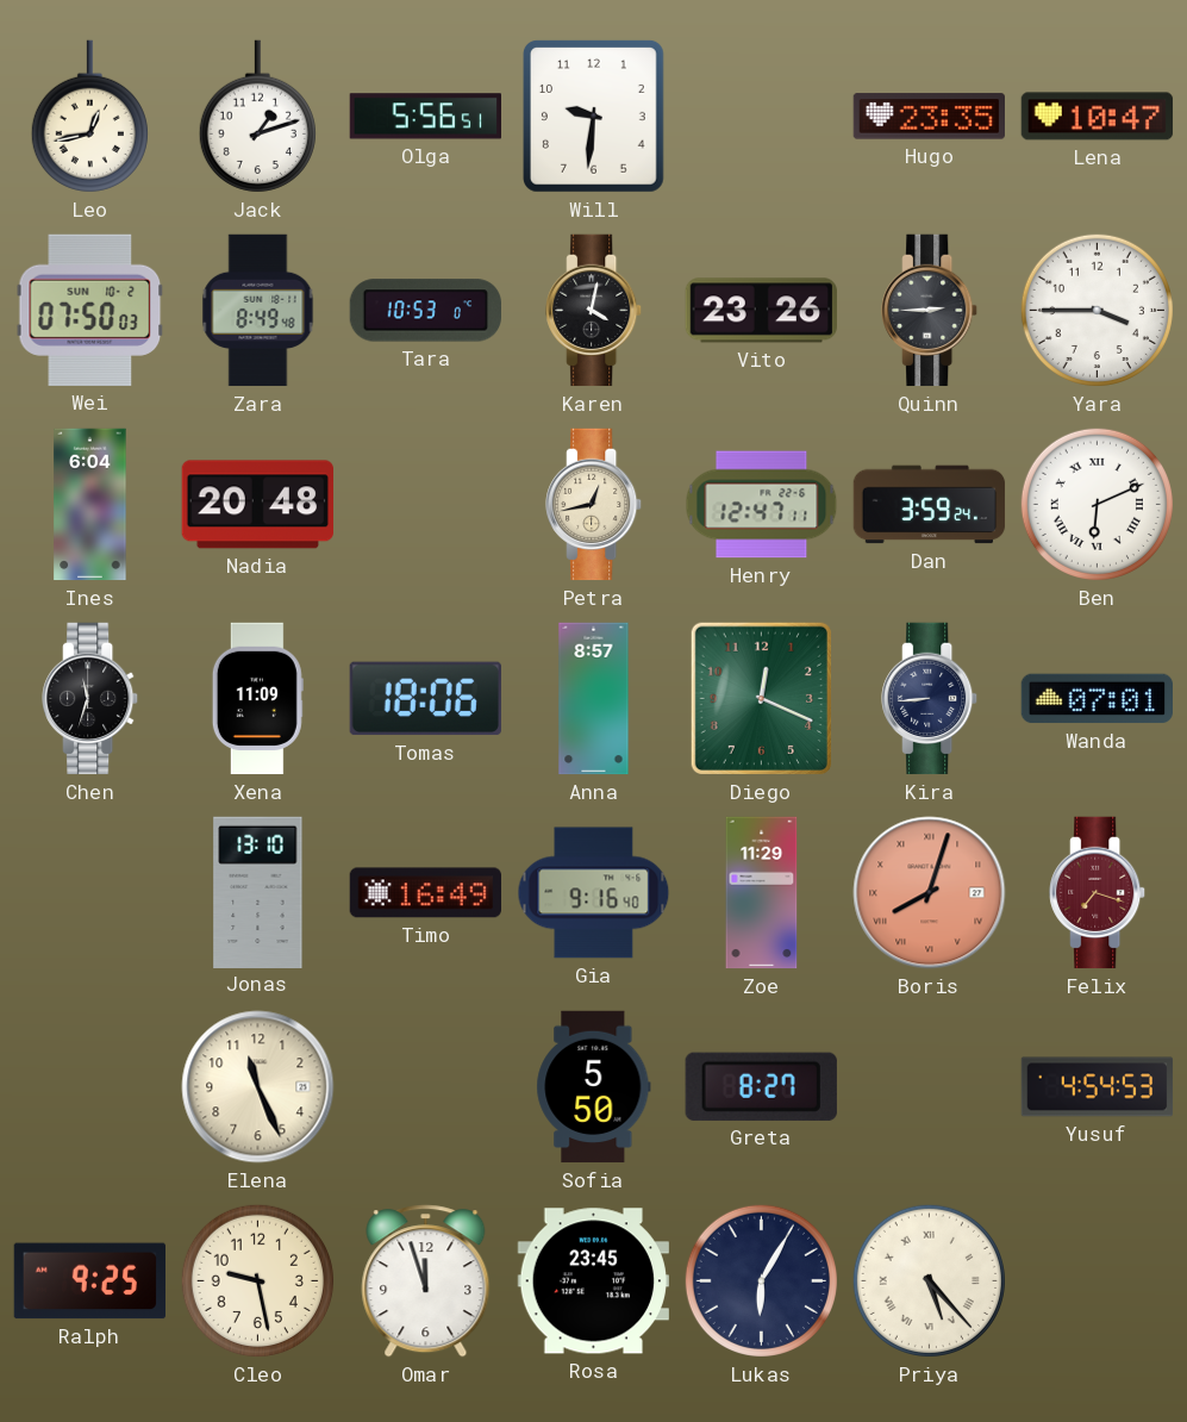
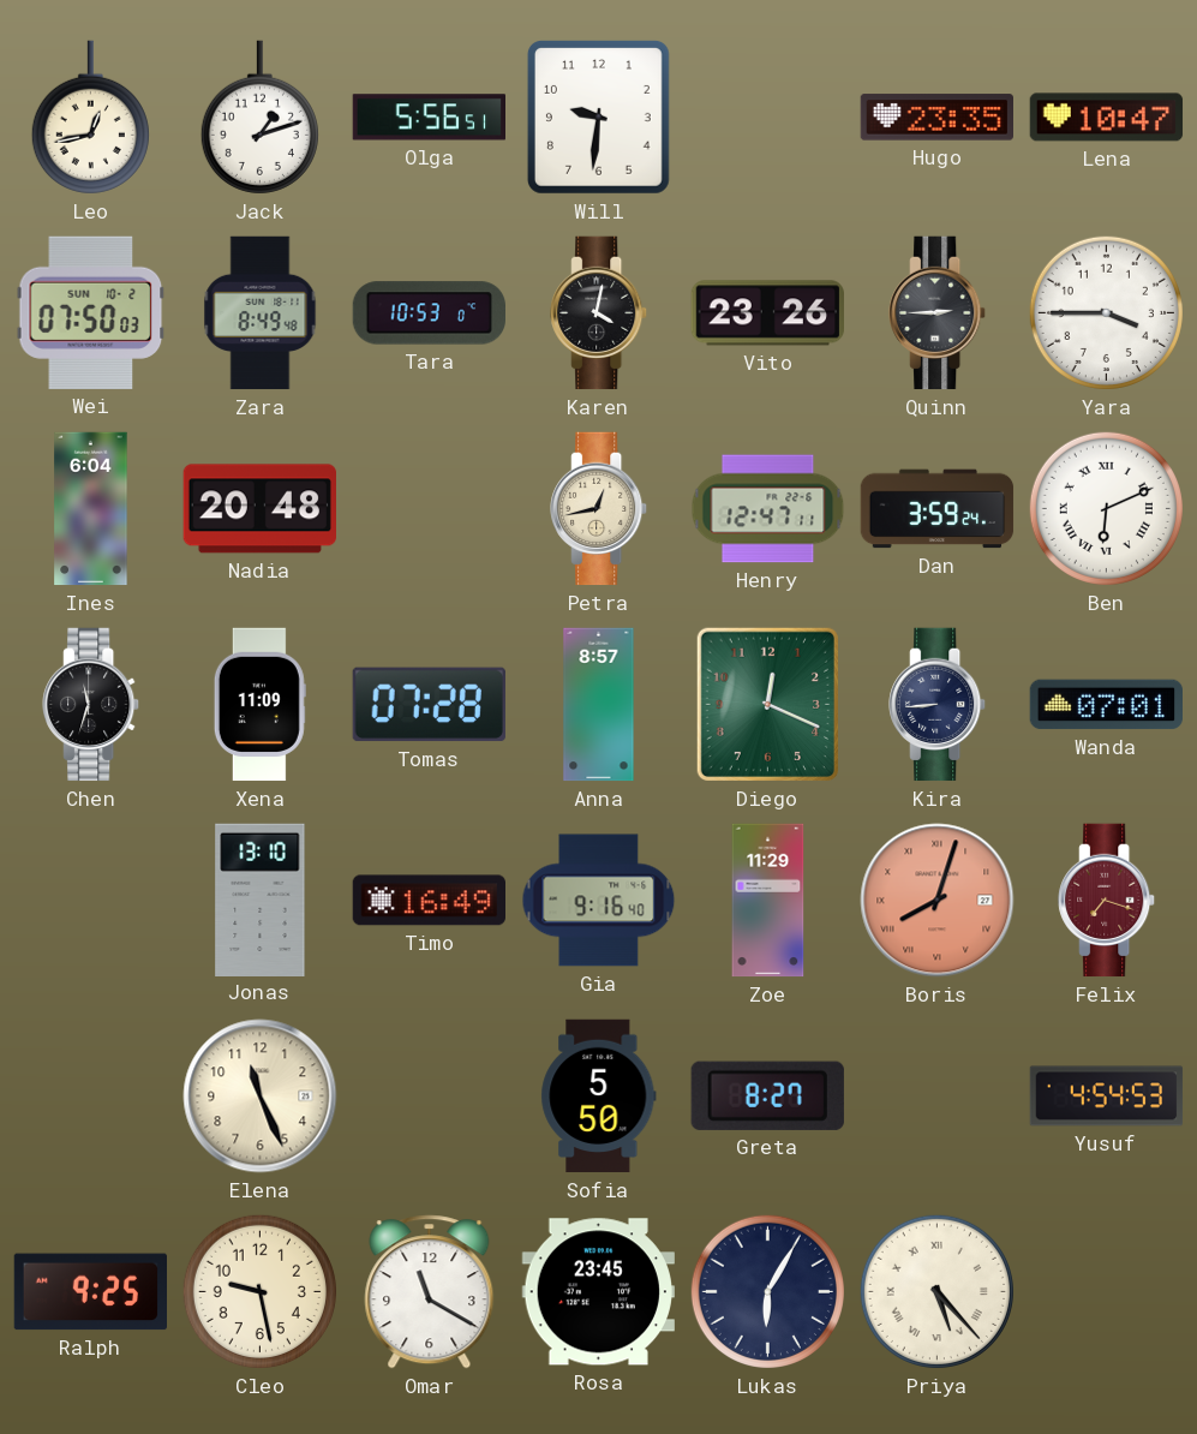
Tomas: 18:06 -> 07:28 (429, 705)
Omar: 11:57 -> 11:20 (430, 1292)
